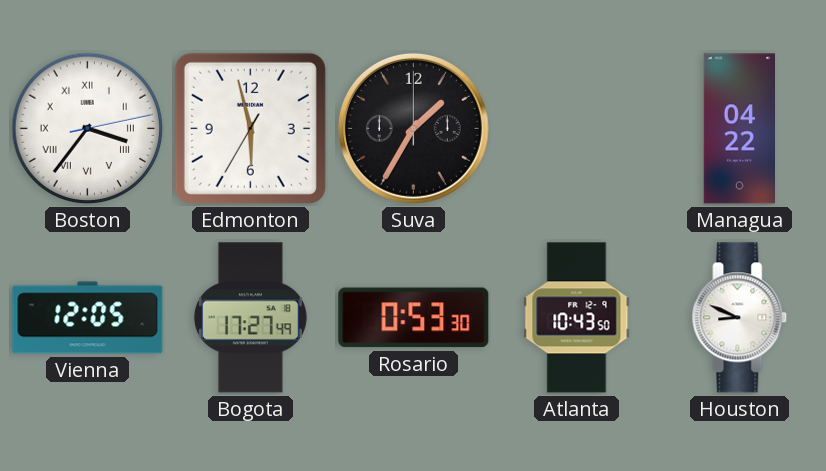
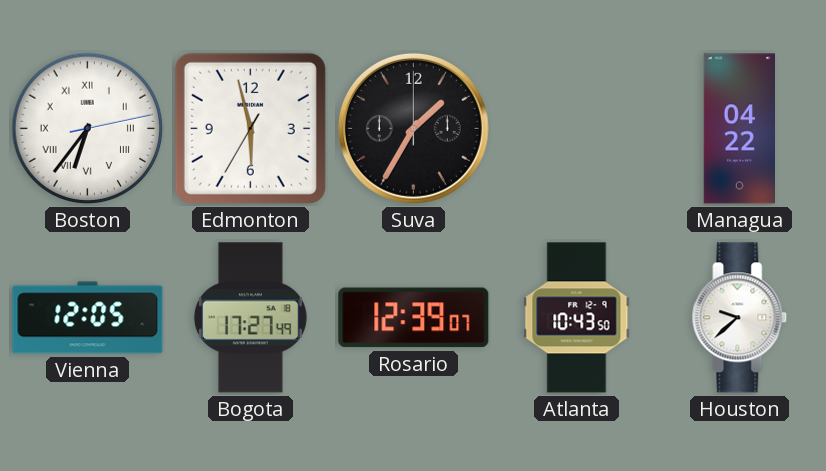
Boston: 3:36 -> 6:36 (88, 129)
Rosario: 0:53 -> 12:39 (414, 318)
Houston: 8:49 -> 9:38 (740, 318)
